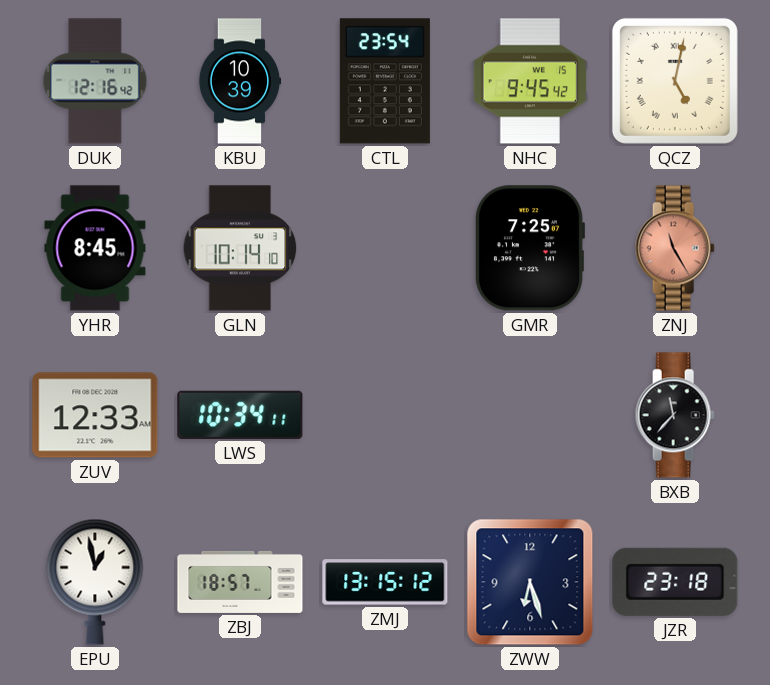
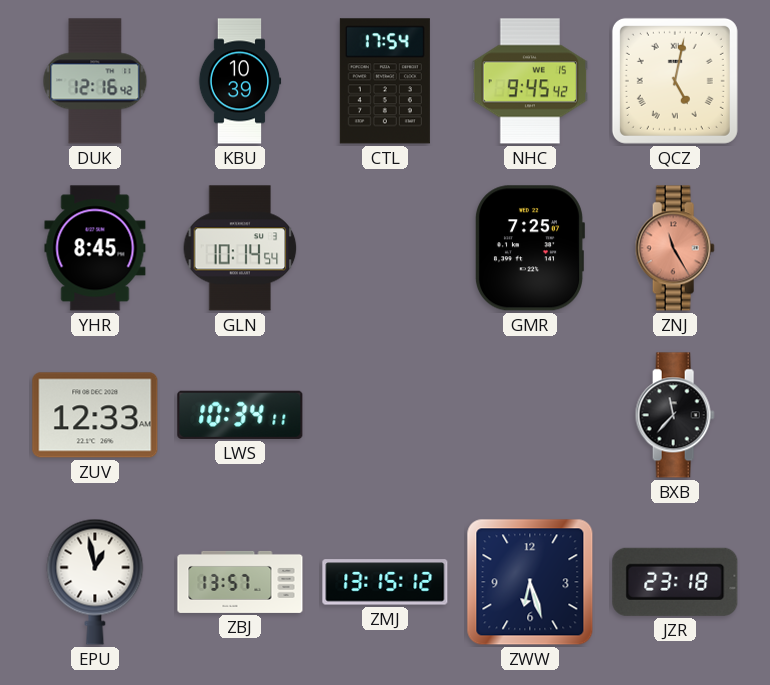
CTL: 23:54 -> 17:54 (385, 81)
GLN: 10:14:10 -> 10:14:54 (240, 248)
ZBJ: 18:57 -> 13:57 (240, 582)
